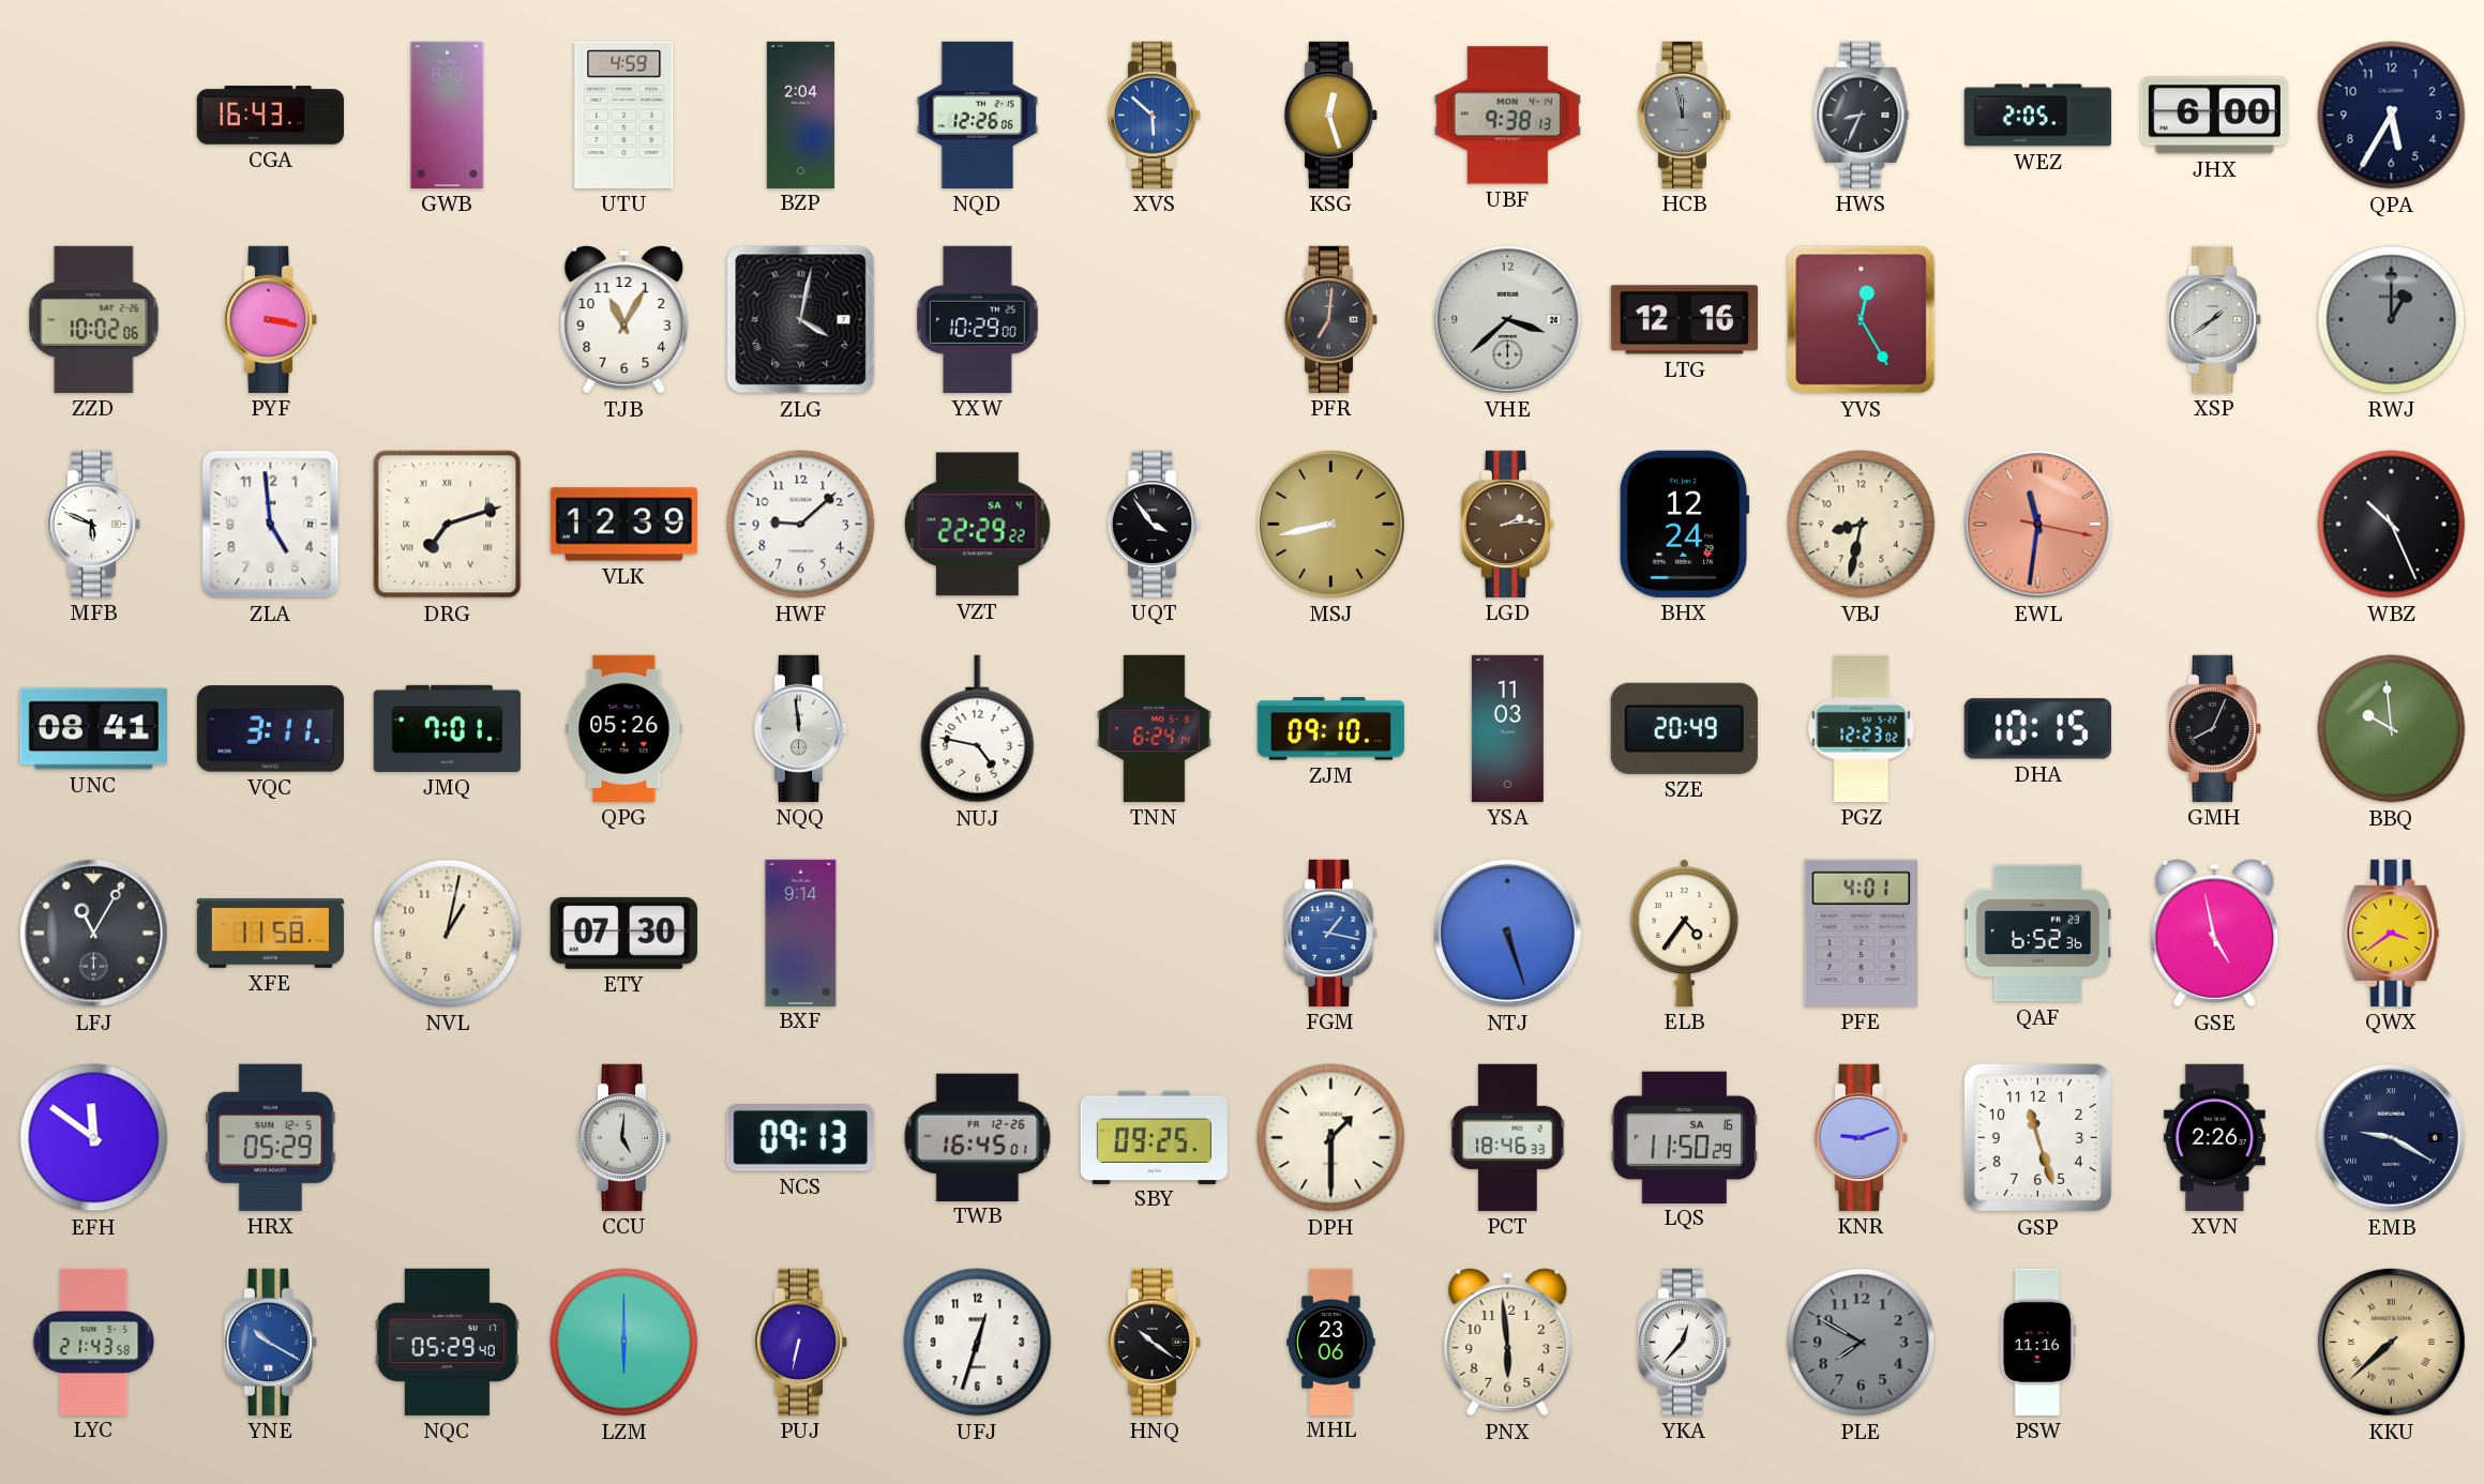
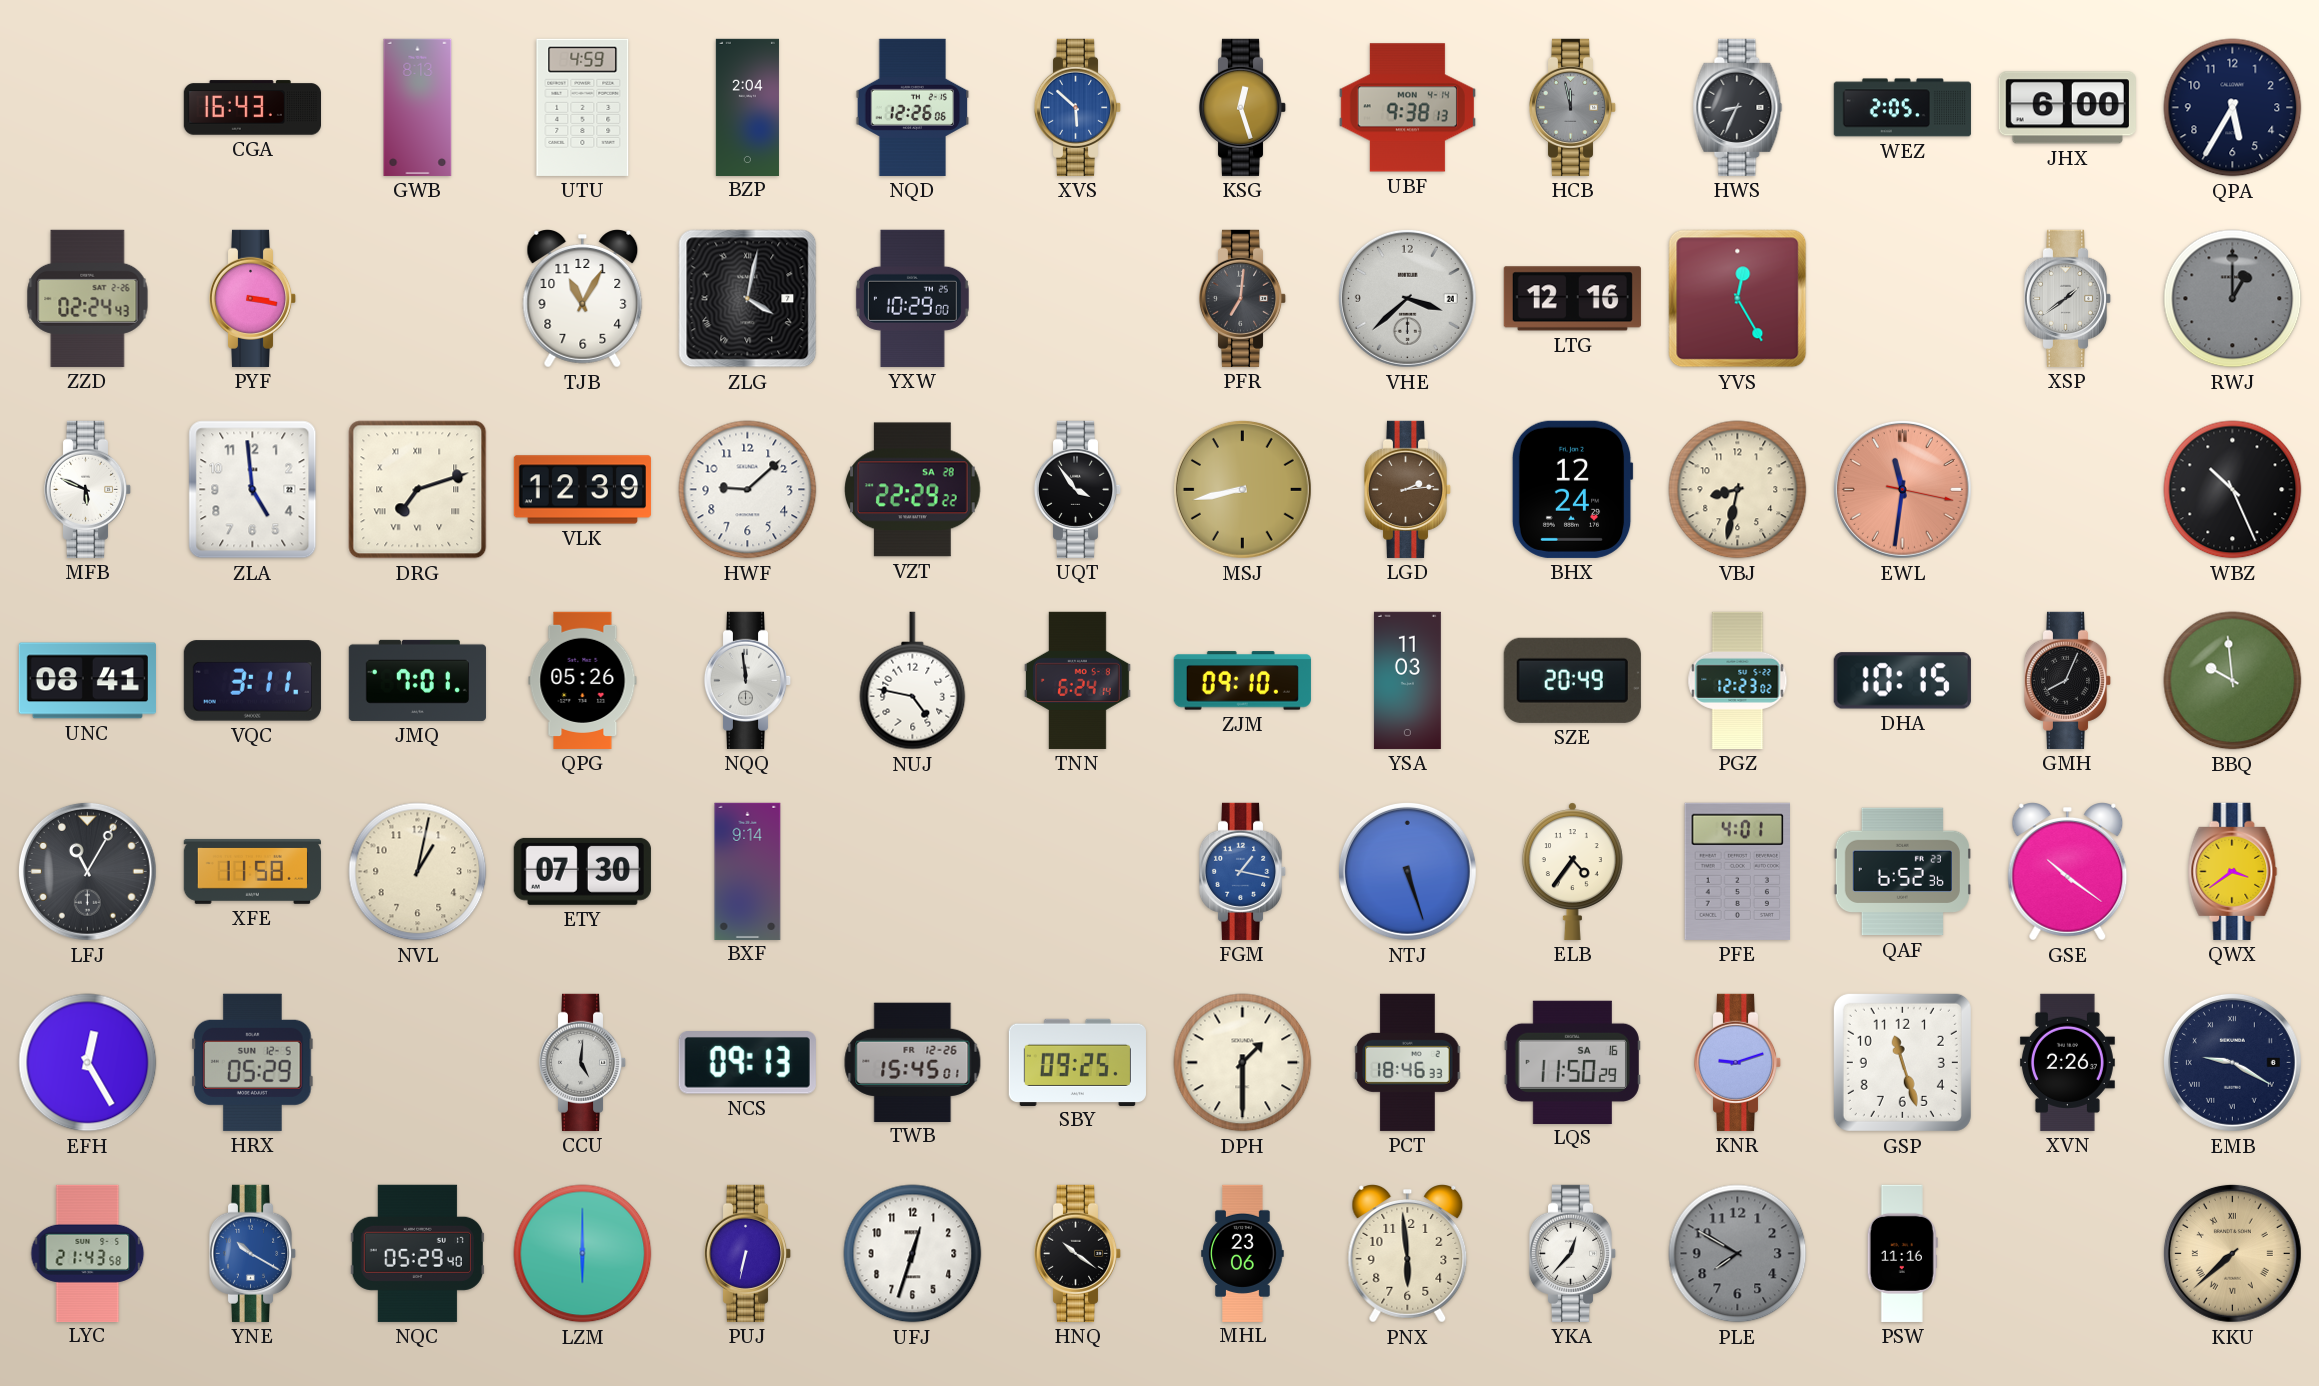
ZZD: 10:02 -> 02:24 (88, 298)
VZT date: SA 4 -> SA 28 (913, 490)
GSE: 4:58 -> 10:21 (2068, 872)
EFH: 11:51 -> 12:25 (88, 1063)
TWB: 16:45 -> 15:45 (913, 1062)
